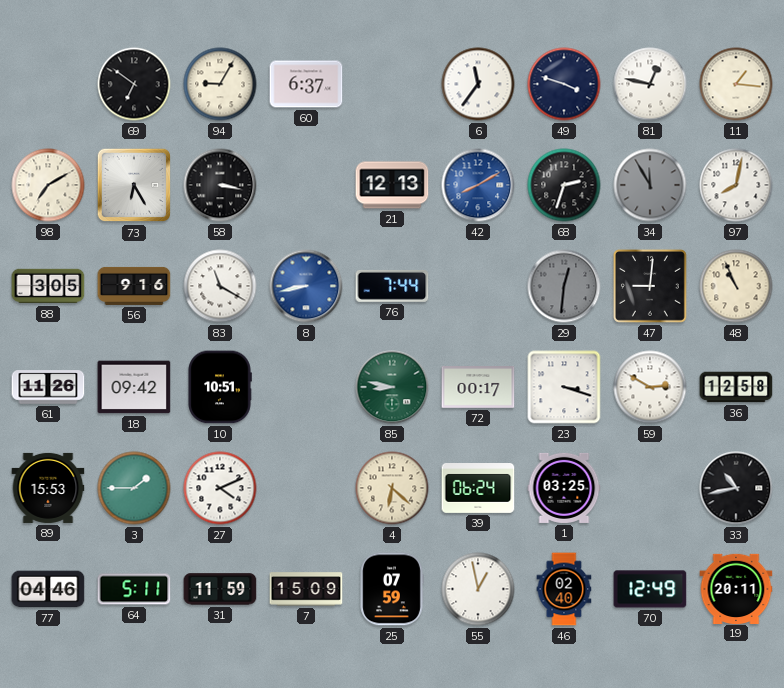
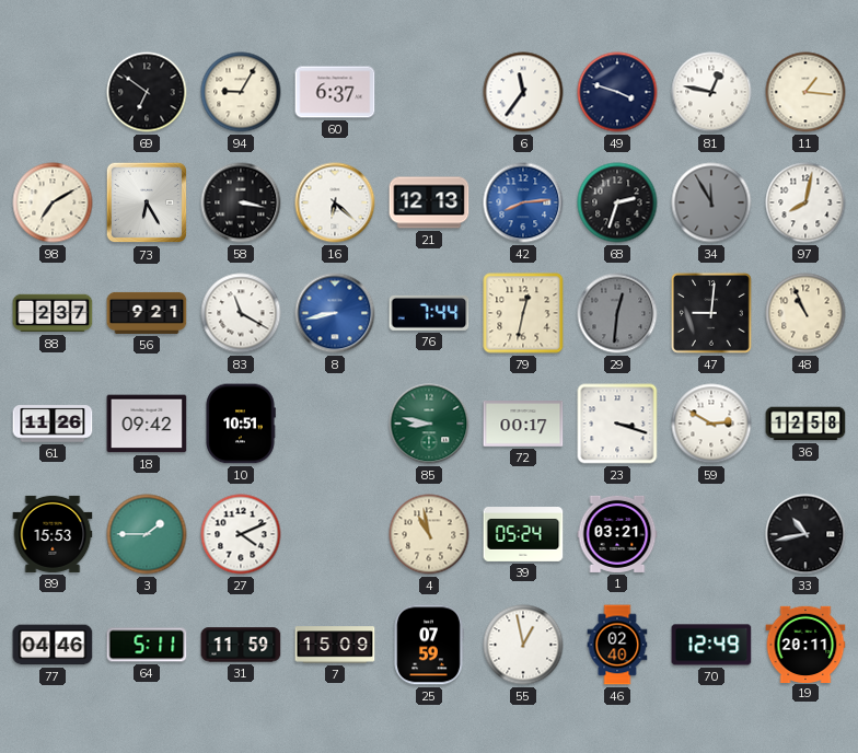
16: none -> 6:22 (335, 202)
42: 8:10 -> 8:14 (523, 202)
88: 3:05 -> 2:37 (53, 313)
56: 9:16 -> 9:21 (147, 313)
79: none -> 12:32 (523, 313)
4: 6:22 -> 10:58 (429, 534)
39: 06:24 -> 05:24 (523, 535)
1: 03:25 -> 03:21 (617, 534)
